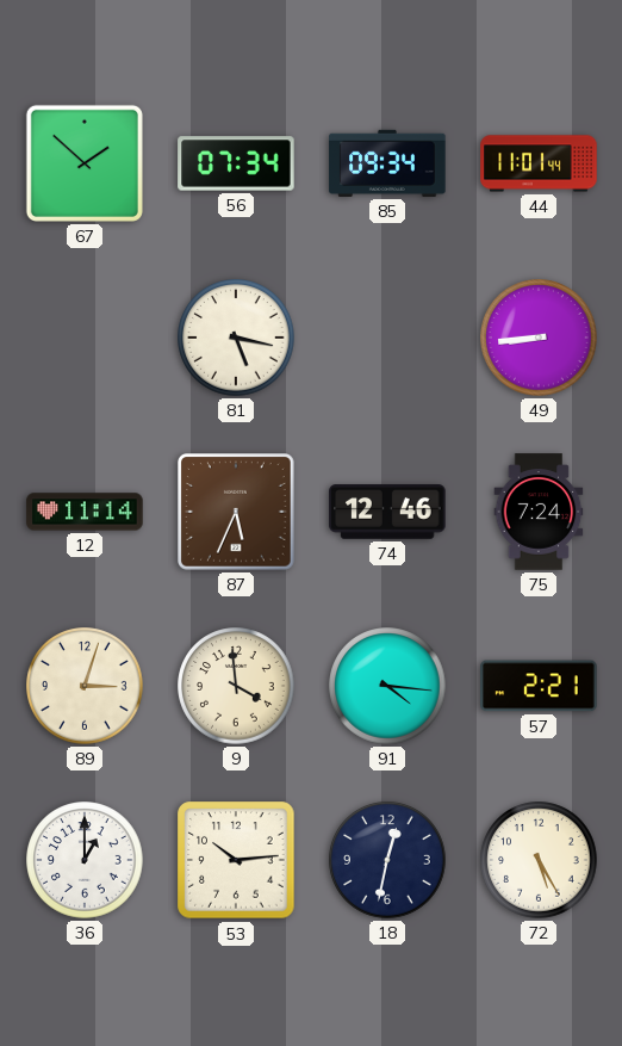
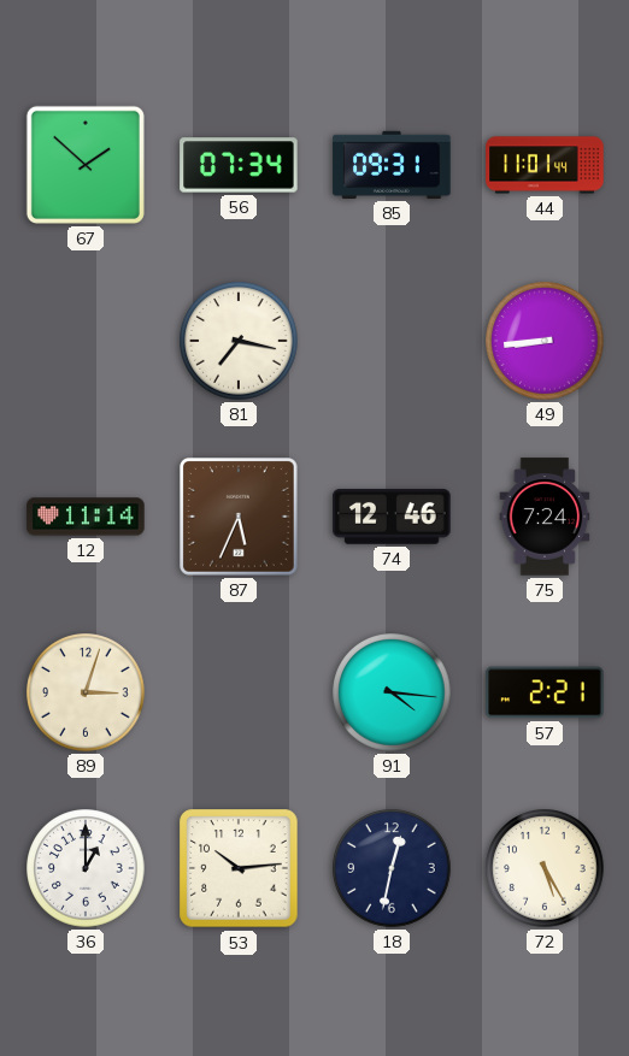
85: 09:34 -> 09:31 (392, 165)
81: 5:17 -> 7:17 (239, 341)
9: 3:59 -> none (236, 686)
